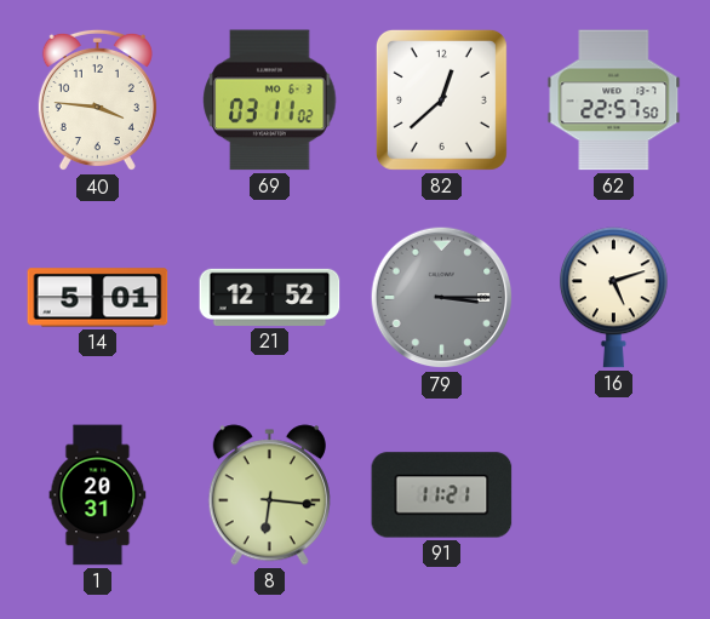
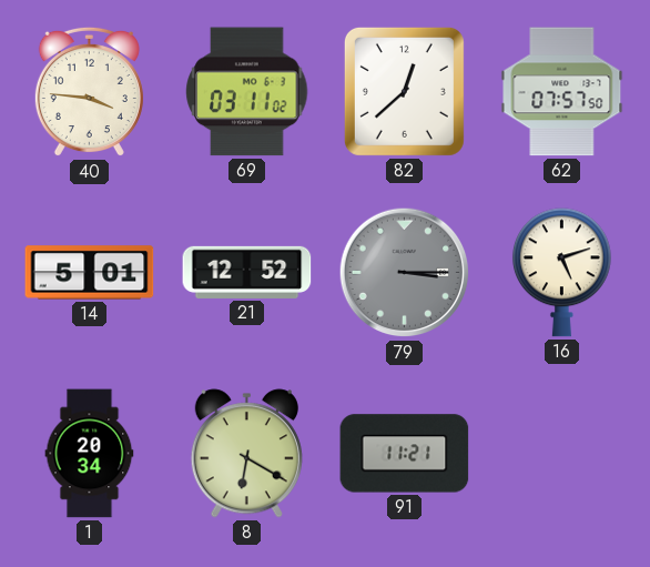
62: 22:57 -> 07:57 (562, 92)
1: 20:31 -> 20:34 (90, 454)
8: 6:16 -> 6:20 (246, 454)
